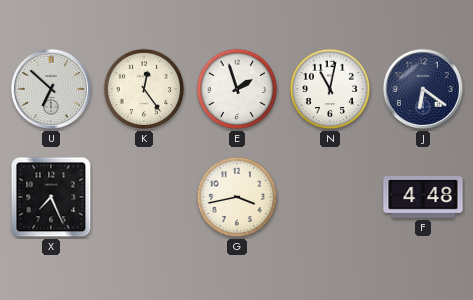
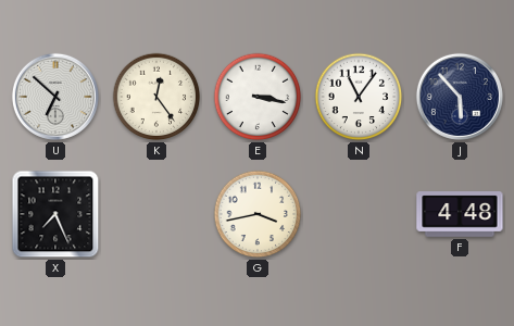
E: 1:57 -> 3:17 (258, 97)
N: 11:02 -> 11:06 (359, 97)
J: 6:21 -> 5:53 (460, 97)
